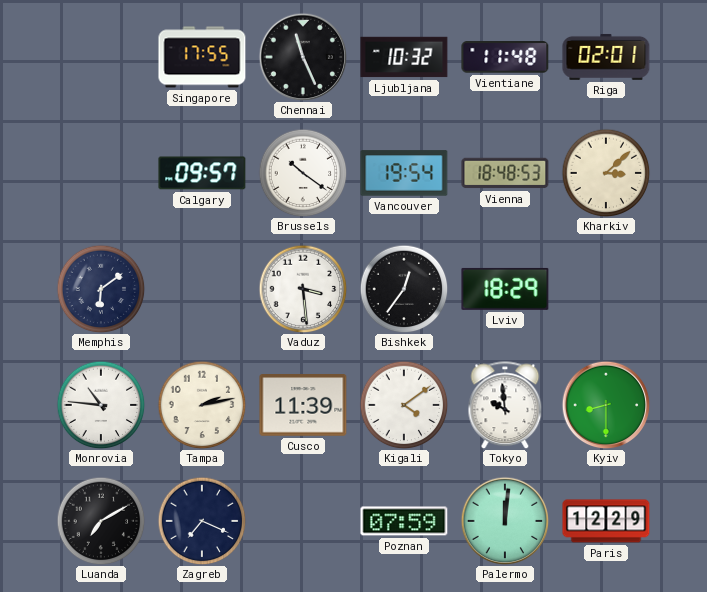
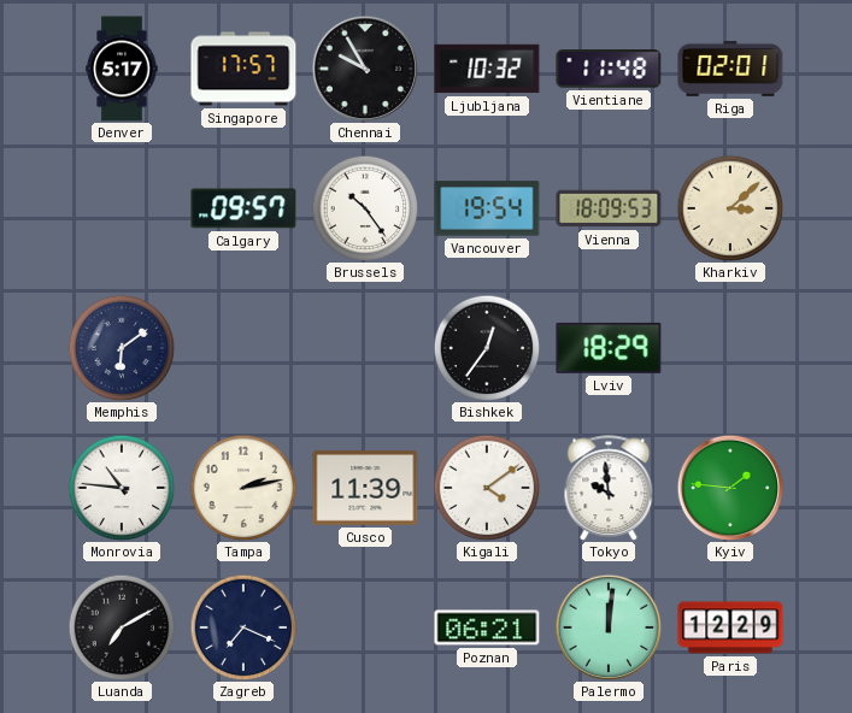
Denver: none -> 5:17 (122, 69)
Singapore: 17:55 -> 17:57 (243, 69)
Chennai: 11:26 -> 9:55 (365, 69)
Brussels: 10:21 -> 10:24 (365, 208)
Vienna: 18:48 -> 18:09 (609, 208)
Vaduz: 3:29 -> none (303, 289)
Kyiv: 8:30 -> 1:46 (730, 488)
Poznan: 07:59 -> 06:21 (487, 627)
